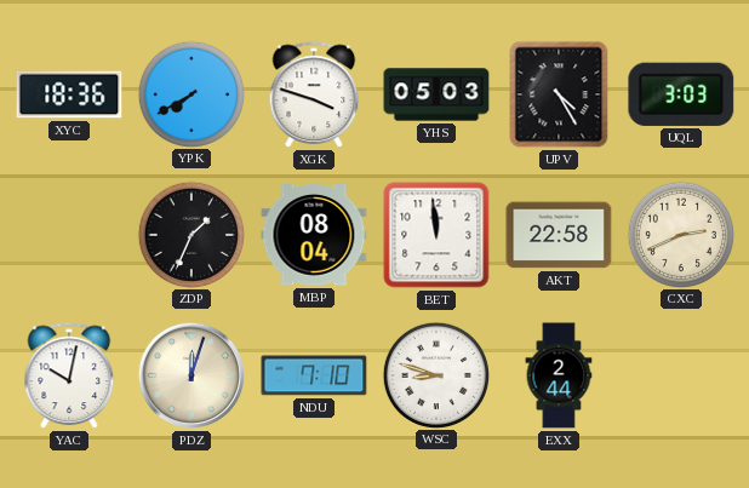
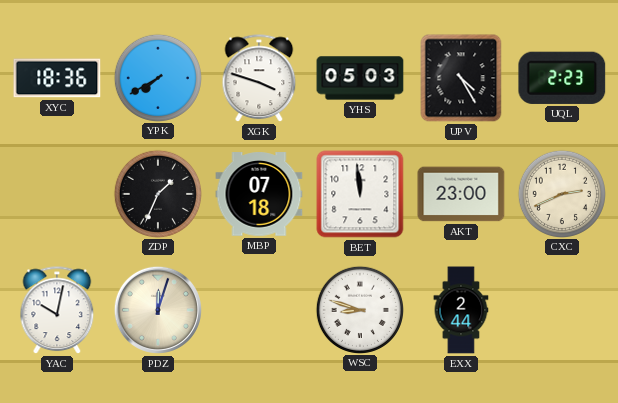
UQL: 3:03 -> 2:23 (562, 78)
MBP: 08:04 -> 07:18 (259, 194)
AKT: 22:58 -> 23:00 (461, 194)
NDU: 7:10 -> none (314, 375)
